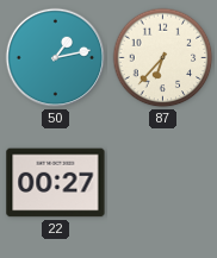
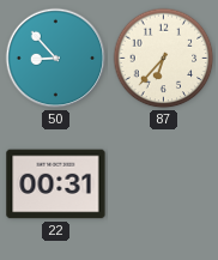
50: 1:13 -> 8:53 (56, 59)
22: 00:27 -> 00:31 (56, 185)
